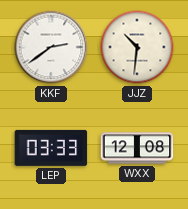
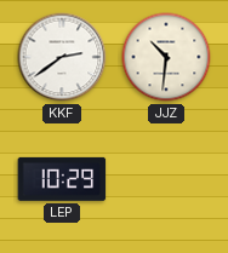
LEP: 03:33 -> 10:29 (62, 179)
WXX: 12:08 -> none (137, 148)
